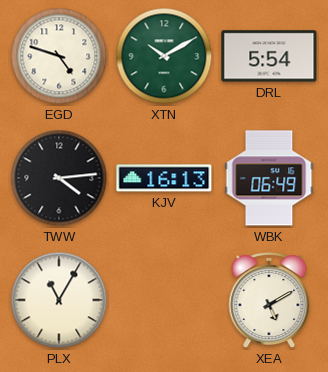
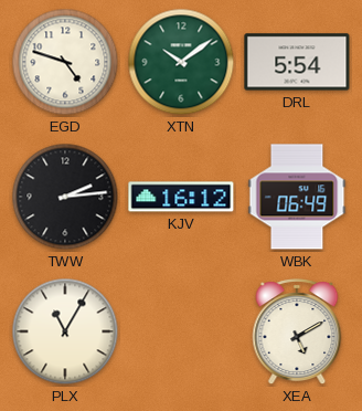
XTN: 10:10 -> 10:09 (181, 62)
TWW: 4:14 -> 2:14 (65, 197)
KJV: 16:13 -> 16:12 (181, 197)
